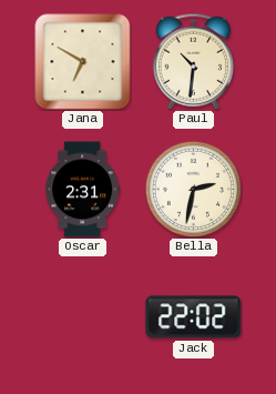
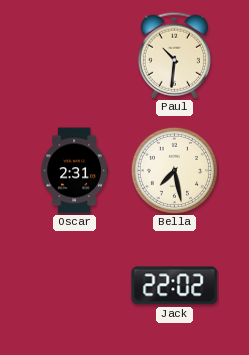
Jana: 6:50 -> none (83, 62)
Bella: 2:32 -> 7:28 (174, 170)
